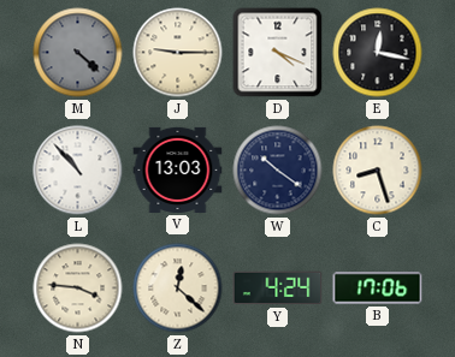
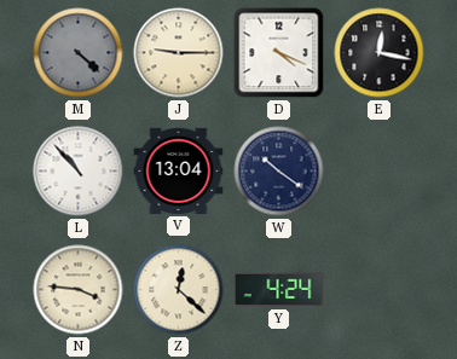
V: 13:03 -> 13:04 (179, 170)
C: 8:27 -> none (378, 171)
B: 17:06 -> none (378, 288)
